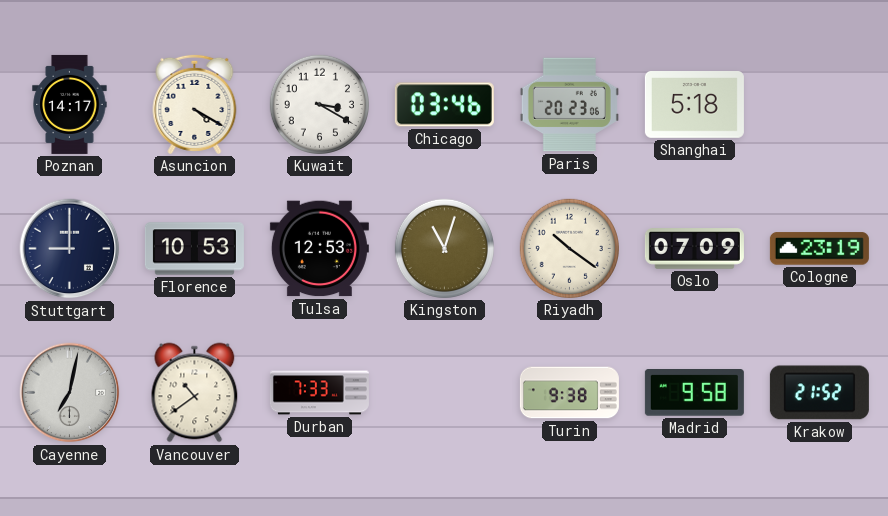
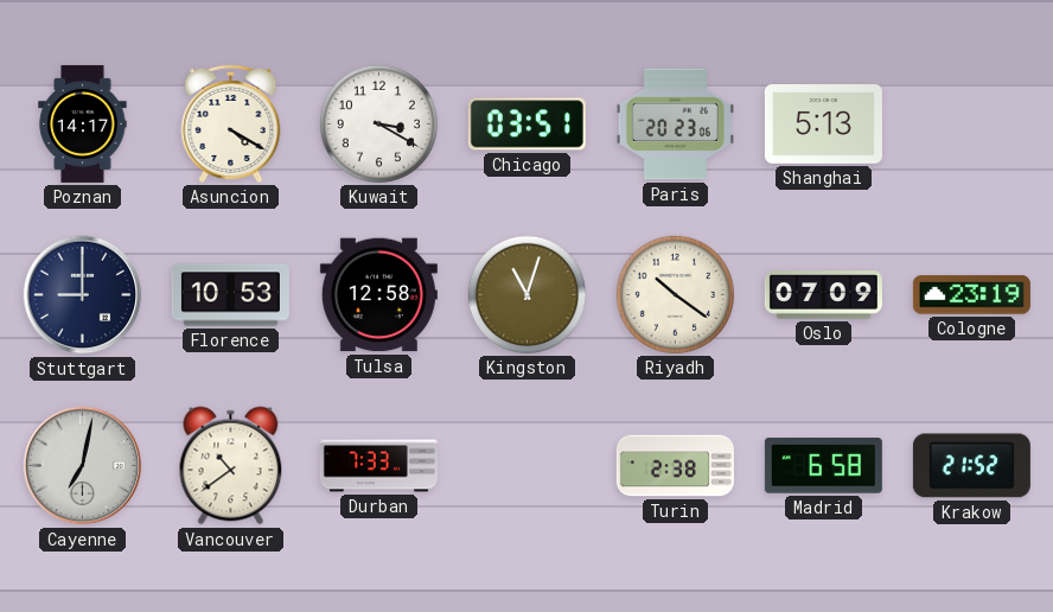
Chicago: 03:46 -> 03:51 (526, 125)
Shanghai: 5:18 -> 5:13 (823, 125)
Tulsa: 12:53 -> 12:58 (378, 295)
Turin: 9:38 -> 2:38 (675, 466)
Madrid: 9:58 -> 6:58 (823, 466)
